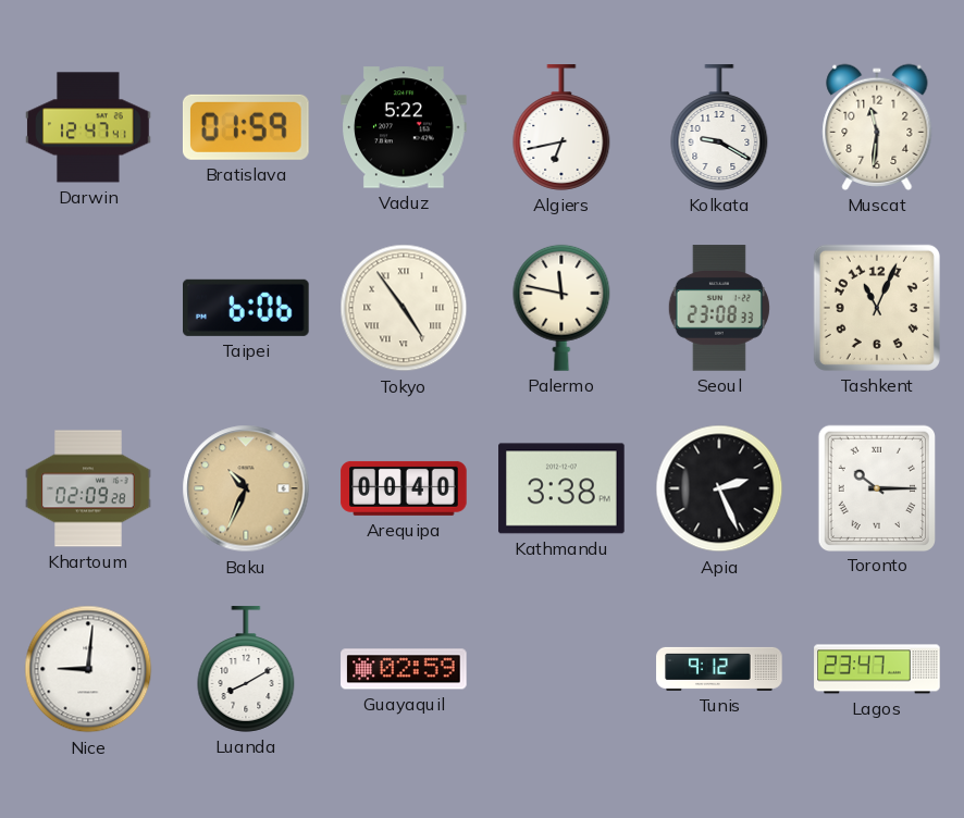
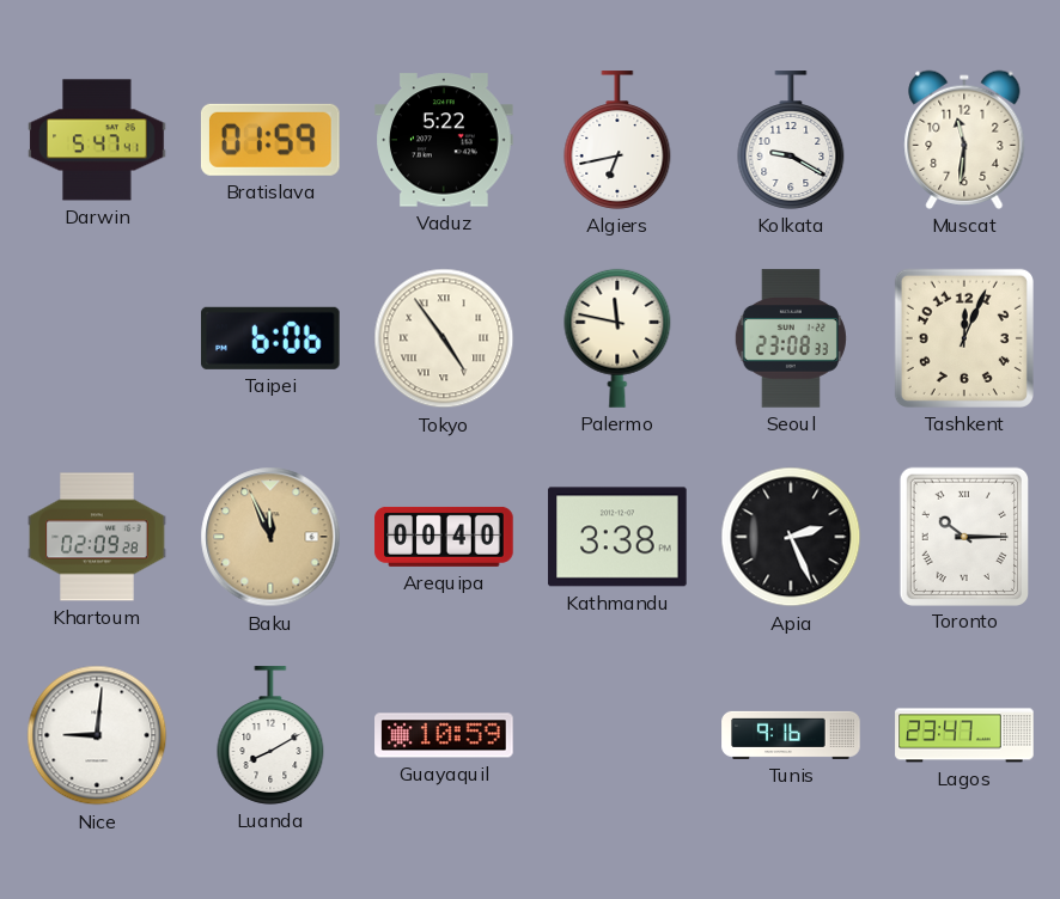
Darwin: 12:47 -> 5:47 (97, 140)
Tashkent: 11:04 -> 12:04 (964, 338)
Baku: 10:34 -> 11:56 (270, 537)
Guayaquil: 02:59 -> 10:59 (444, 735)
Tunis: 9:12 -> 9:16 (791, 735)
